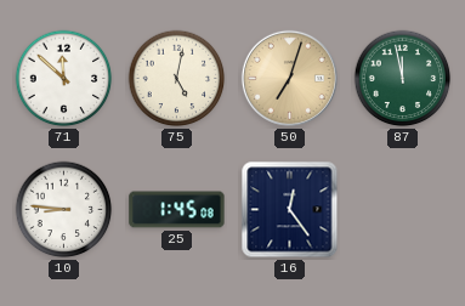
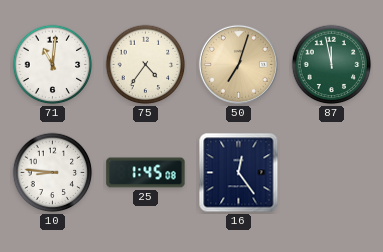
71: 11:52 -> 11:01 (53, 65)
75: 5:02 -> 4:36 (146, 65)
